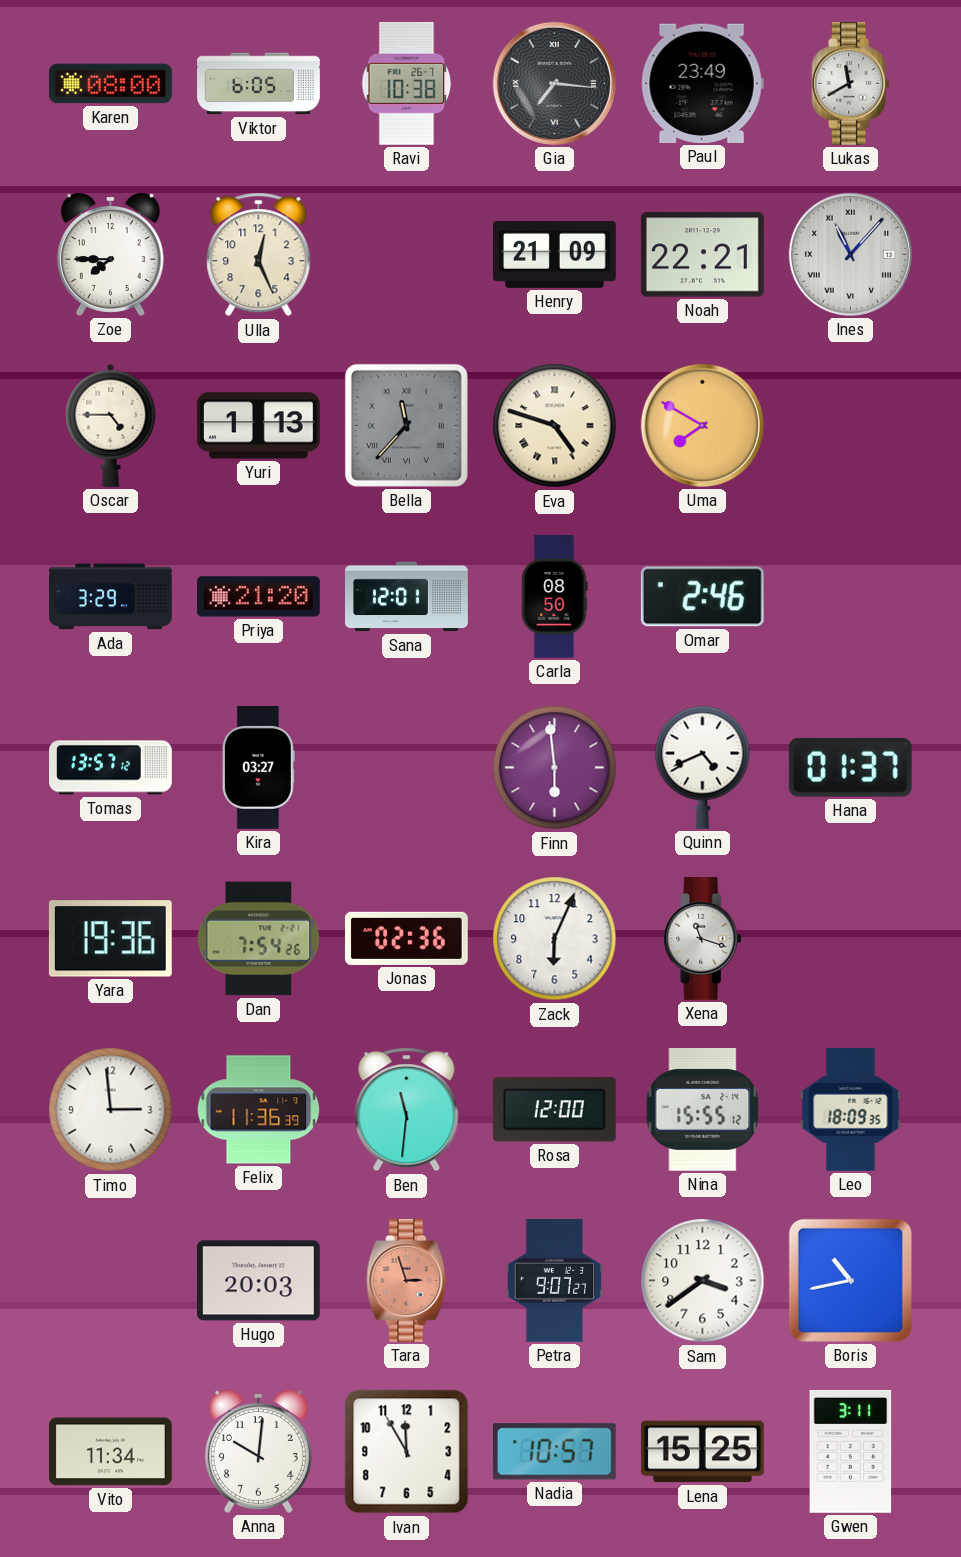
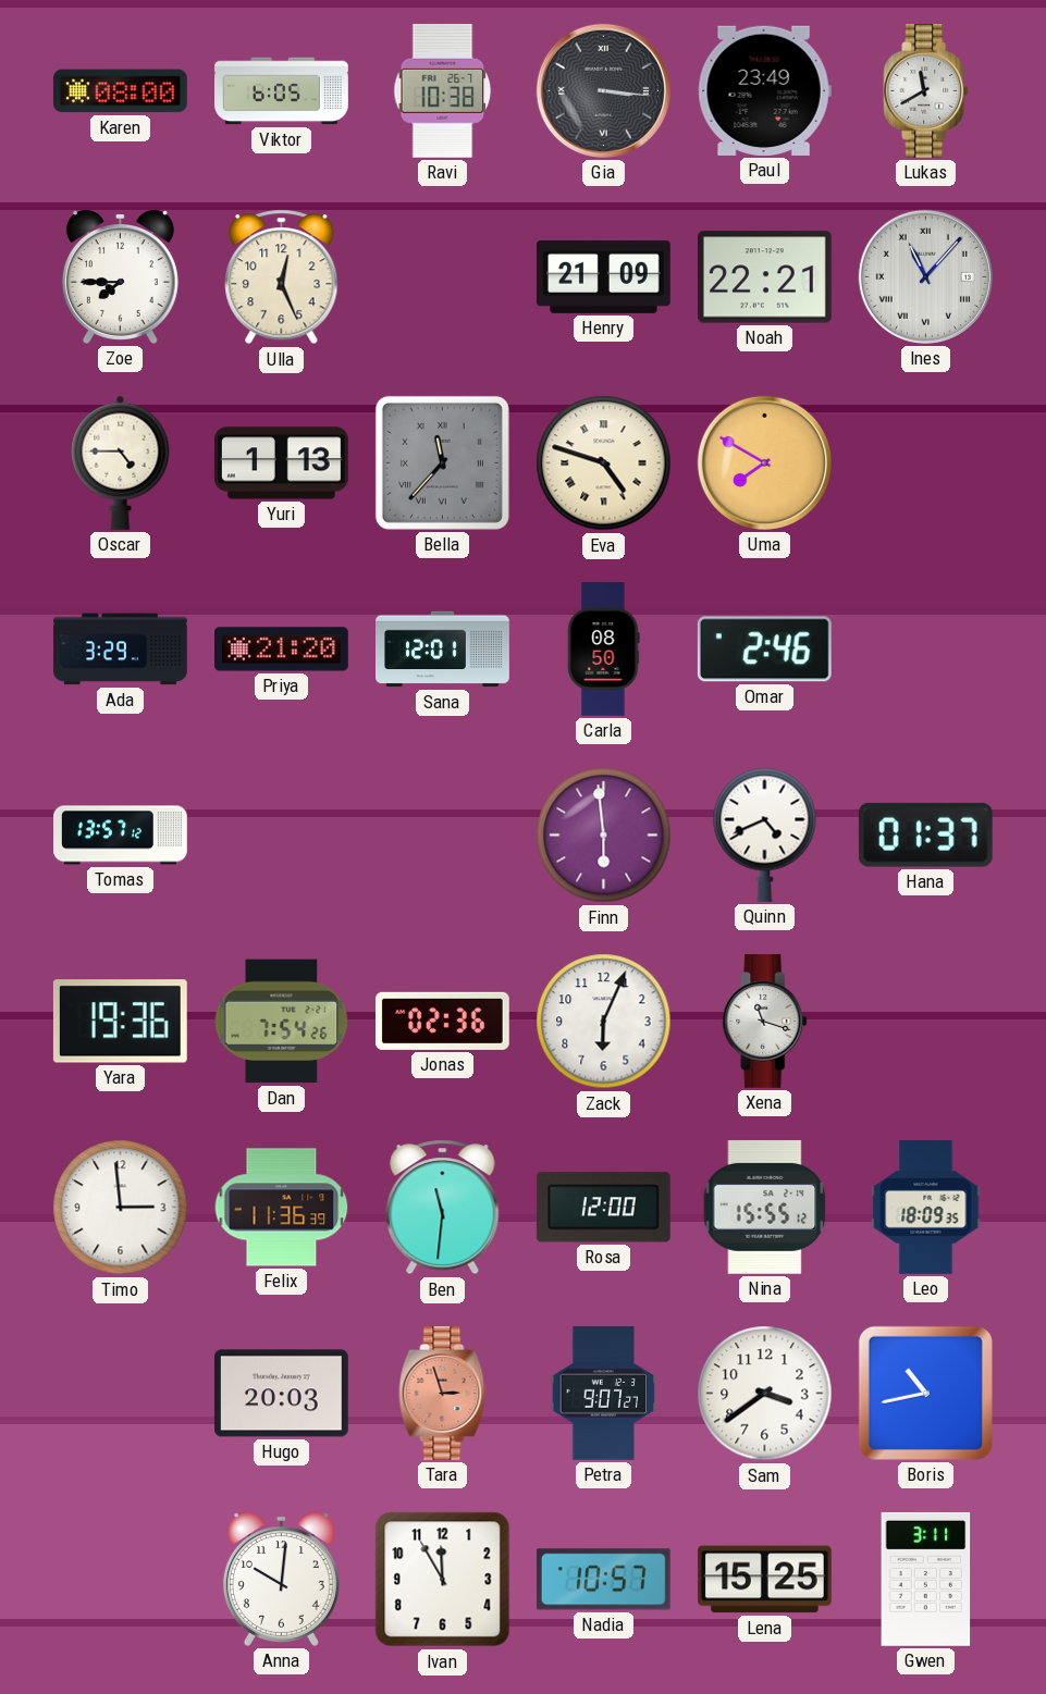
Gia: 7:16 -> 3:16 (603, 90)
Kira: 03:27 -> none (258, 768)
Vito: 11:34 -> none (110, 1452)
